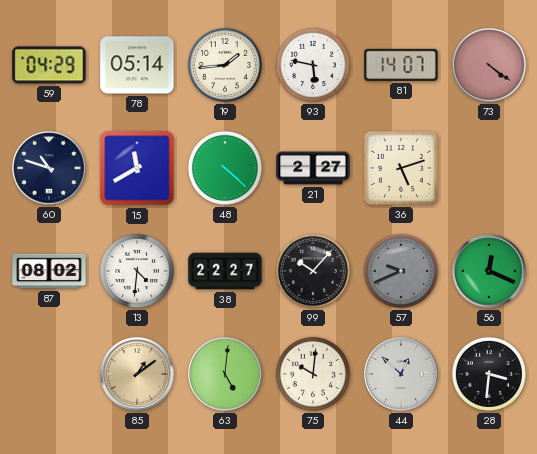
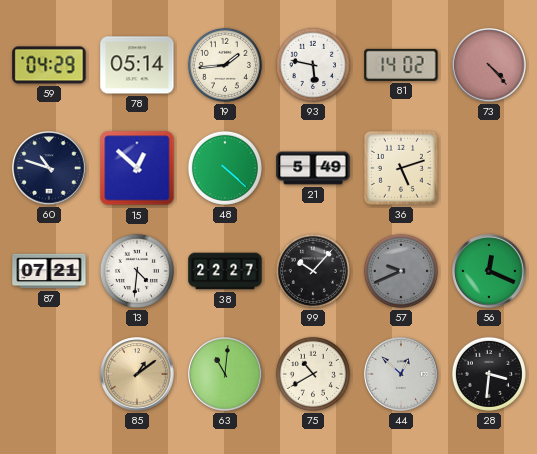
81: 14:07 -> 14:02 (401, 65)
73: 4:21 -> 4:23 (489, 65)
15: 11:40 -> 12:52 (137, 168)
21: 2:27 -> 5:49 (313, 168)
87: 08:02 -> 07:21 (49, 271)
63: 5:01 -> 11:01 (225, 374)
75: 10:01 -> 10:40 (313, 374)
